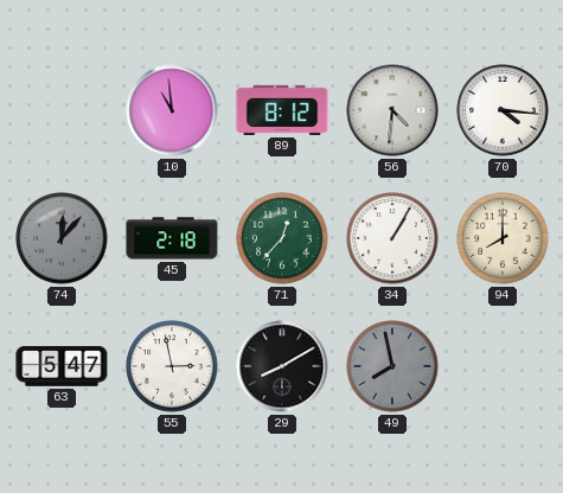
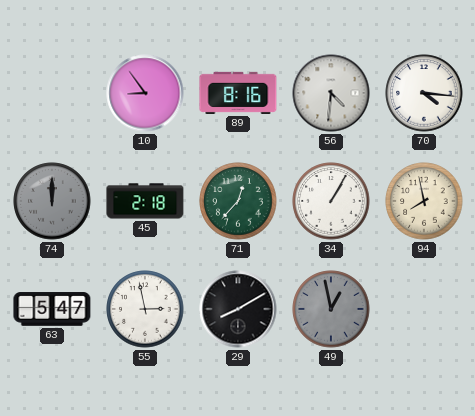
10: 10:59 -> 8:54 (145, 93)
89: 8:12 -> 8:16 (238, 93)
74: 12:07 -> 12:00 (52, 201)
94: 8:00 -> 7:58 (424, 201)
49: 7:58 -> 12:58 (331, 309)
